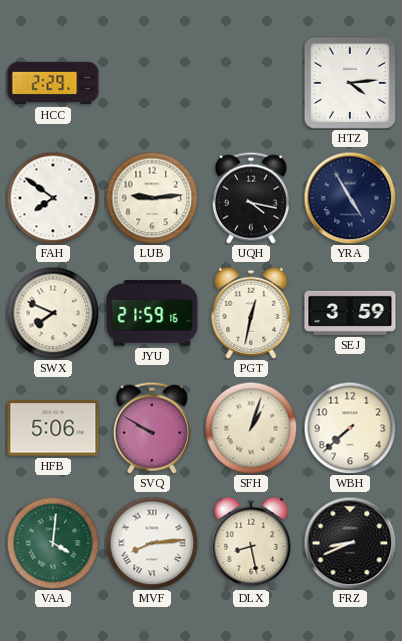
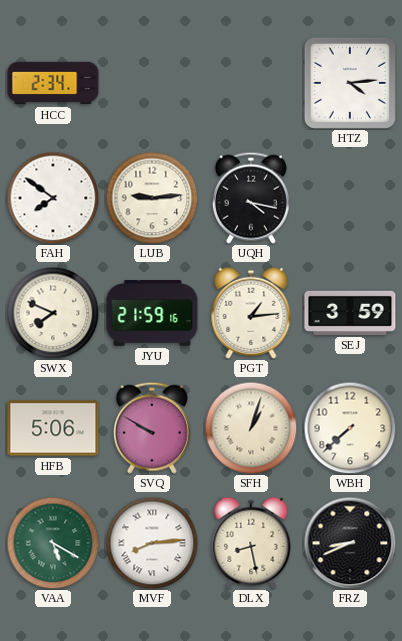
HCC: 2:29 -> 2:34 (53, 83)
YRA: 4:55 -> none (350, 198)
PGT: 12:32 -> 1:14 (251, 313)
VAA: 4:01 -> 5:20 (53, 543)
